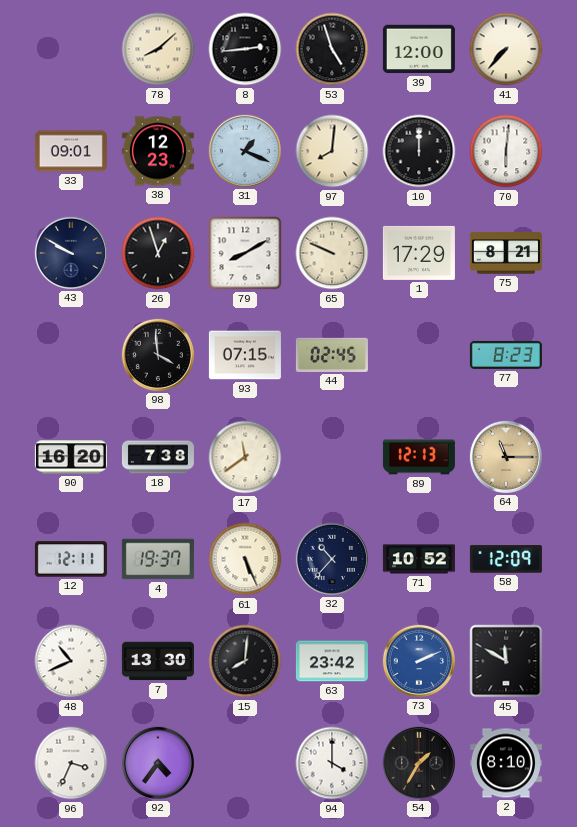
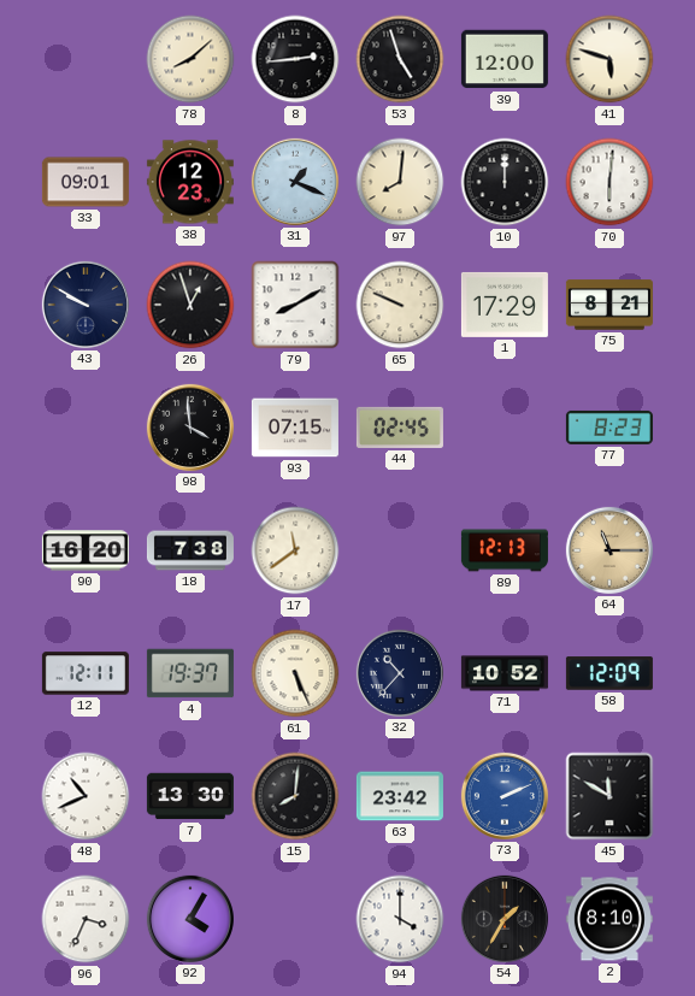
41: 7:37 -> 5:48 (609, 59)
92: 4:36 -> 4:05 (190, 919)
